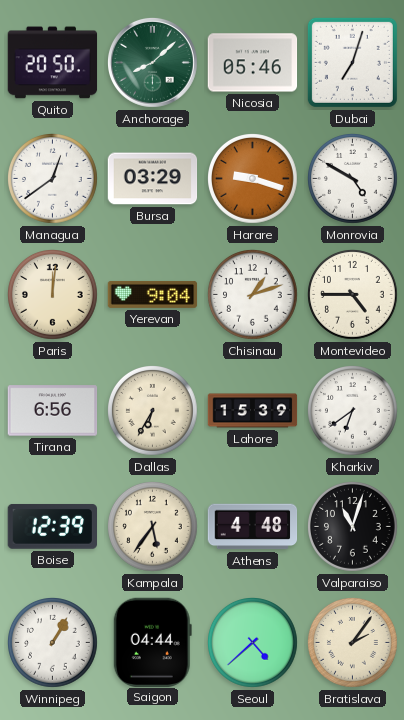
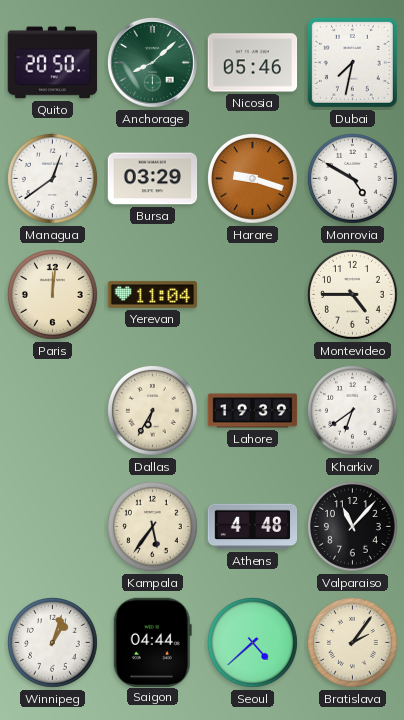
Dubai: 7:03 -> 7:32 (352, 62)
Yerevan: 9:04 -> 11:04 (153, 294)
Chisinau: 1:12 -> none (253, 295)
Tirana: 6:56 -> none (53, 411)
Lahore: 15:39 -> 19:39 (253, 411)
Boise: 12:39 -> none (52, 526)
Valparaiso: 11:03 -> 11:07 (353, 527)
Winnipeg: 1:05 -> 1:03 (53, 643)
